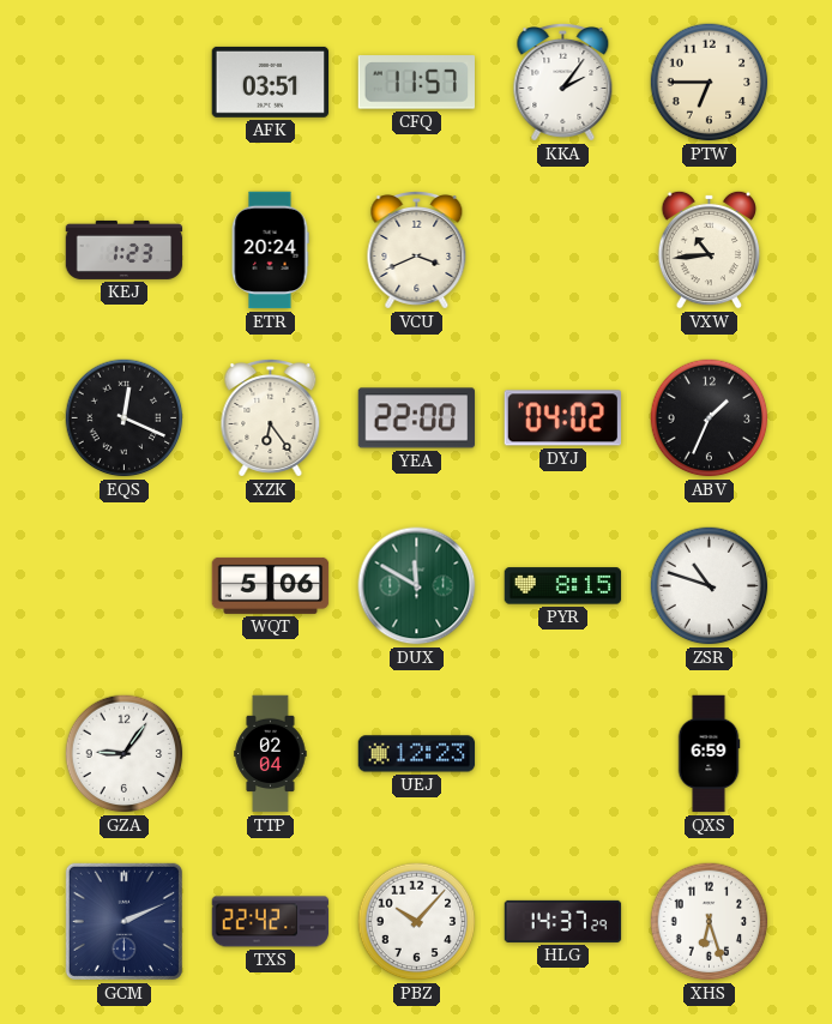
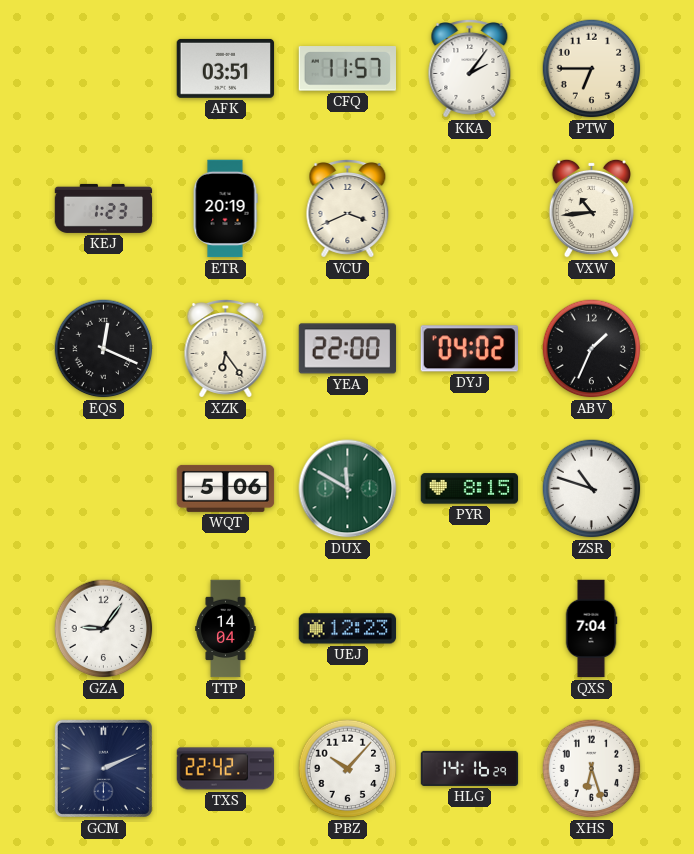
ETR: 20:24 -> 20:19 (225, 209)
TTP: 02:04 -> 14:04 (226, 629)
QXS: 6:59 -> 7:04 (591, 629)
HLG: 14:37 -> 14:16 (470, 768)
